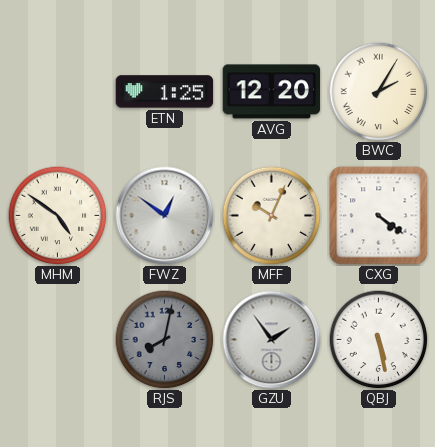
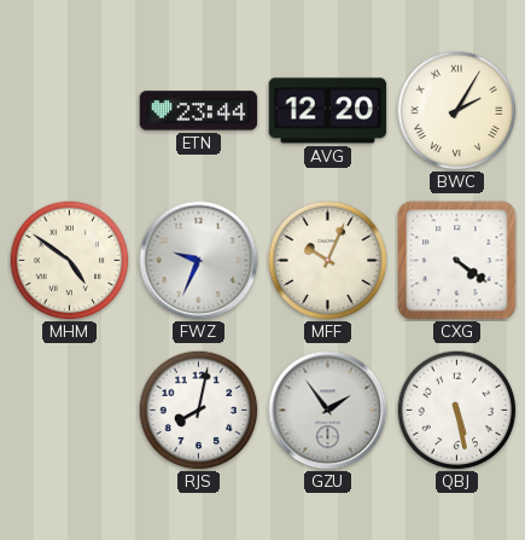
ETN: 1:25 -> 23:44 (199, 111)
FWZ: 12:51 -> 9:34 (199, 261)
RJS dial: grey -> white (199, 411)
